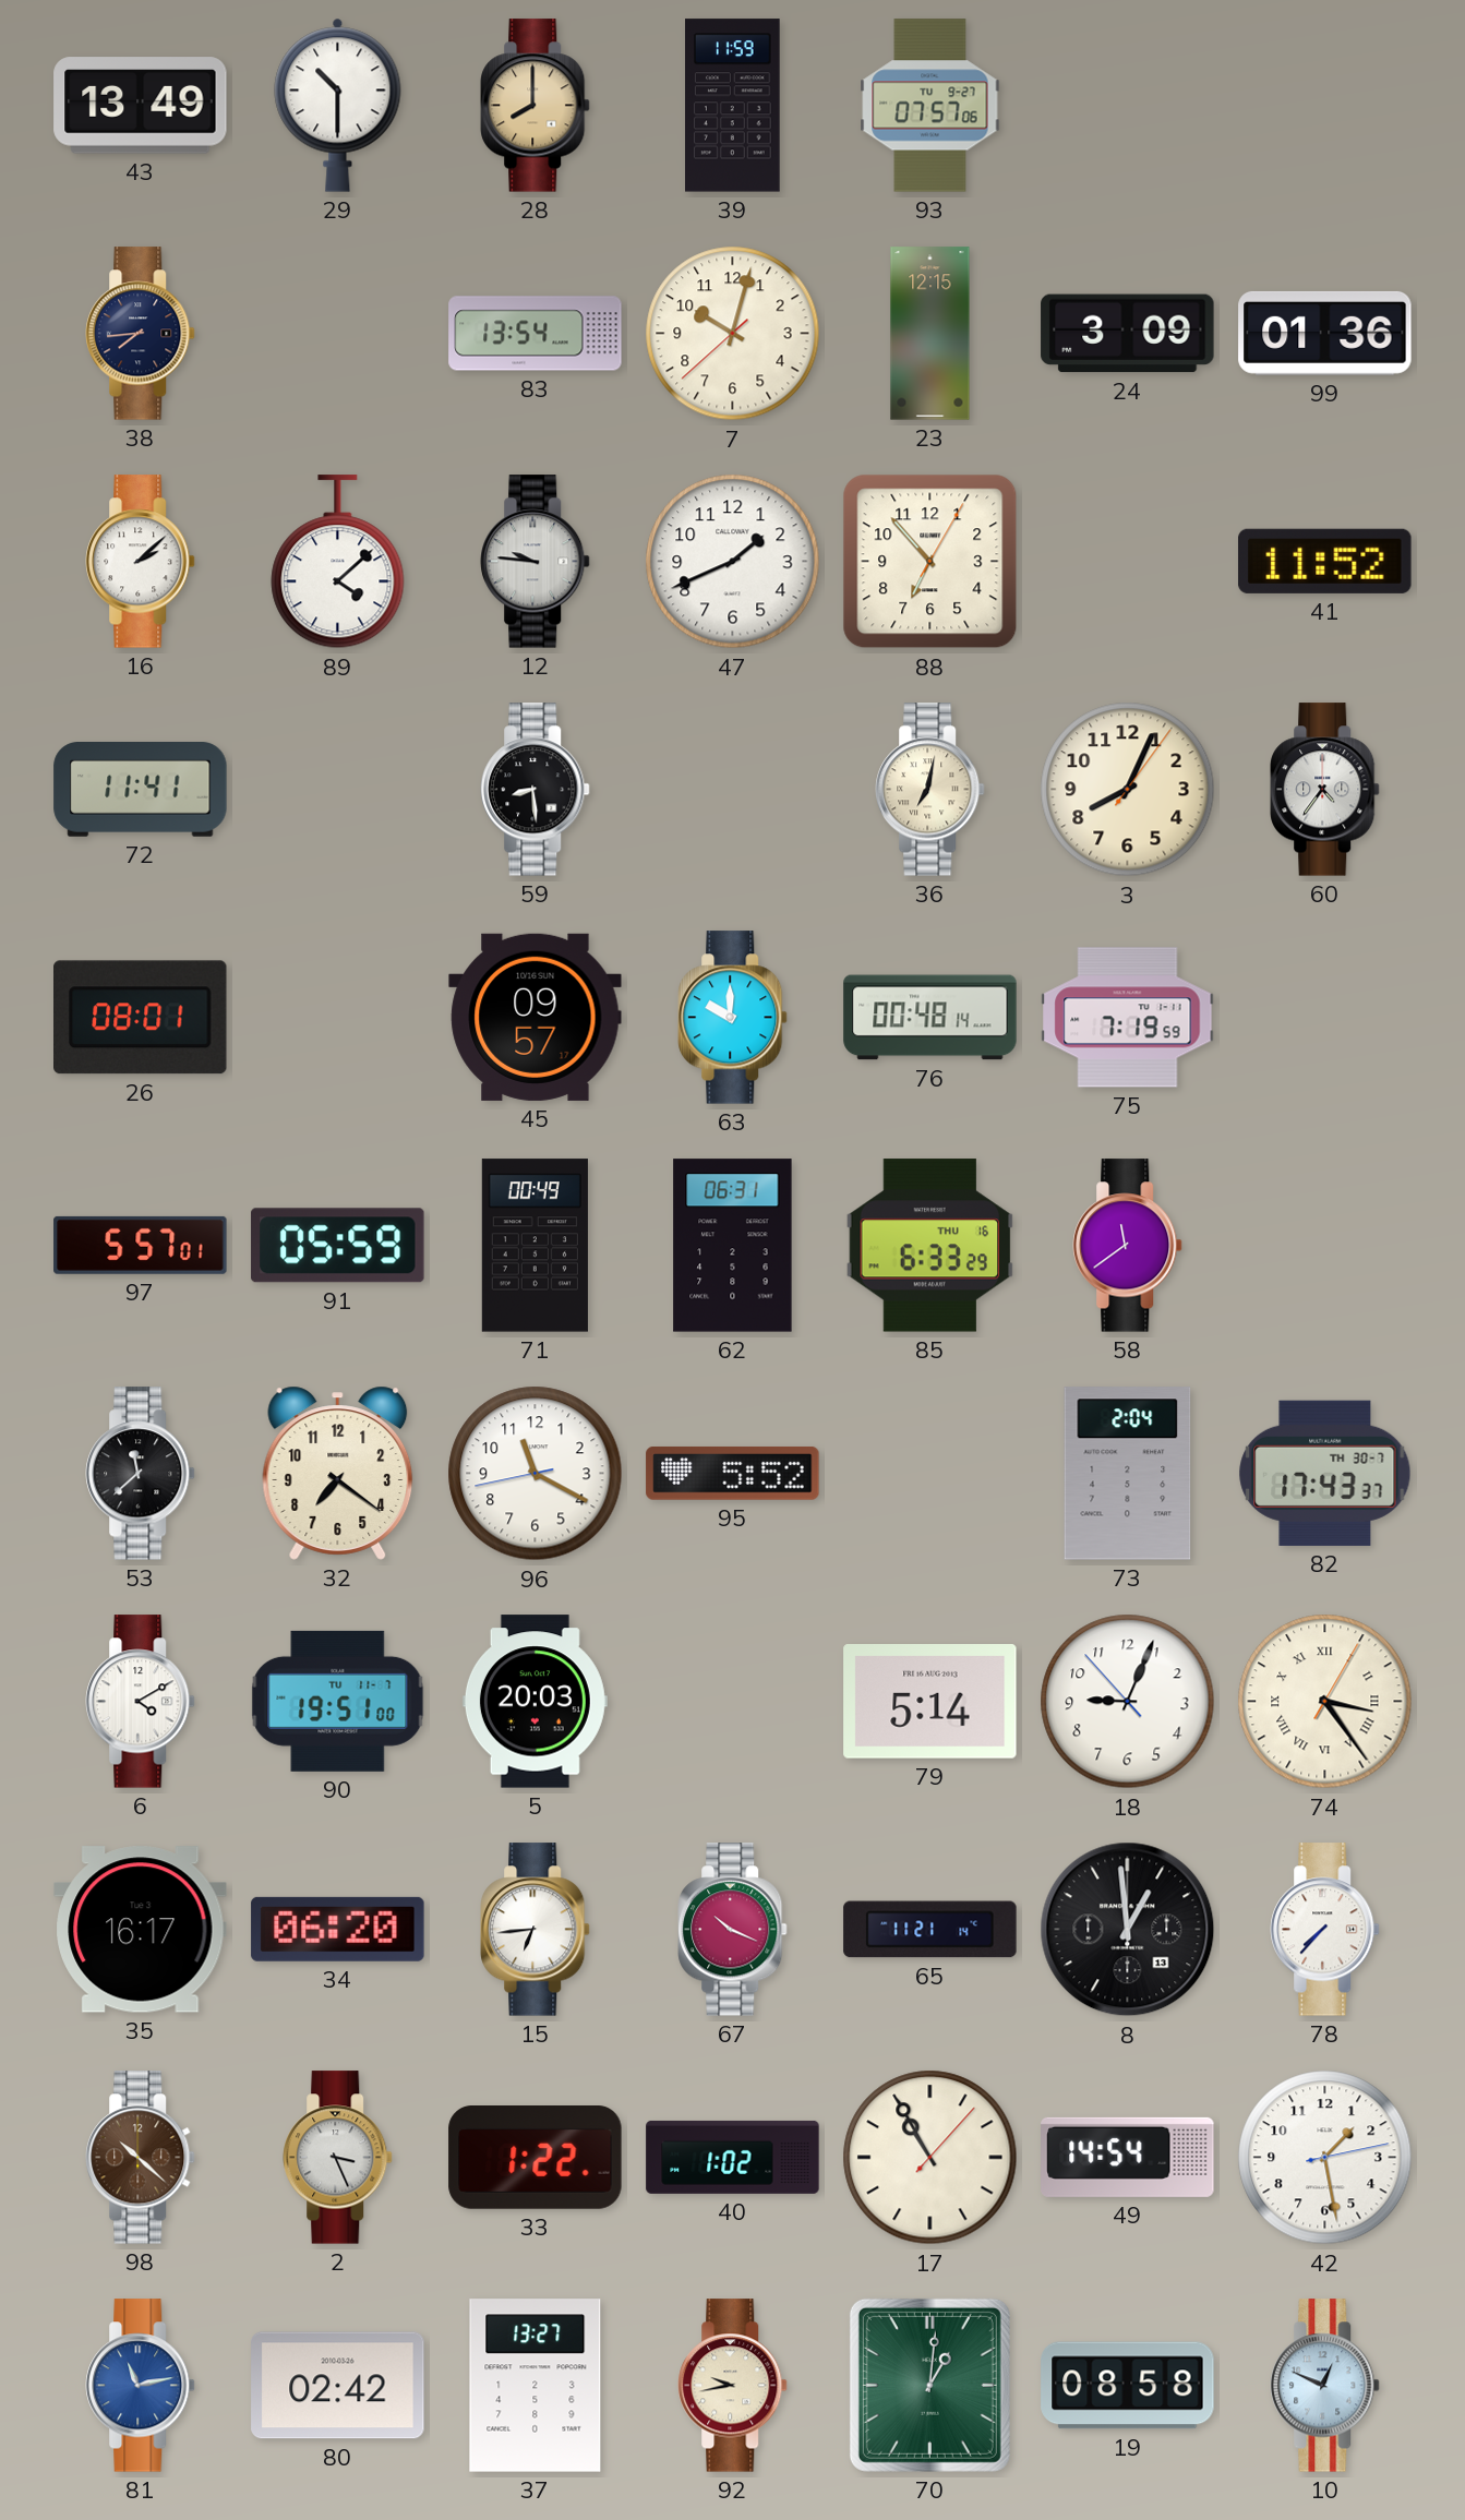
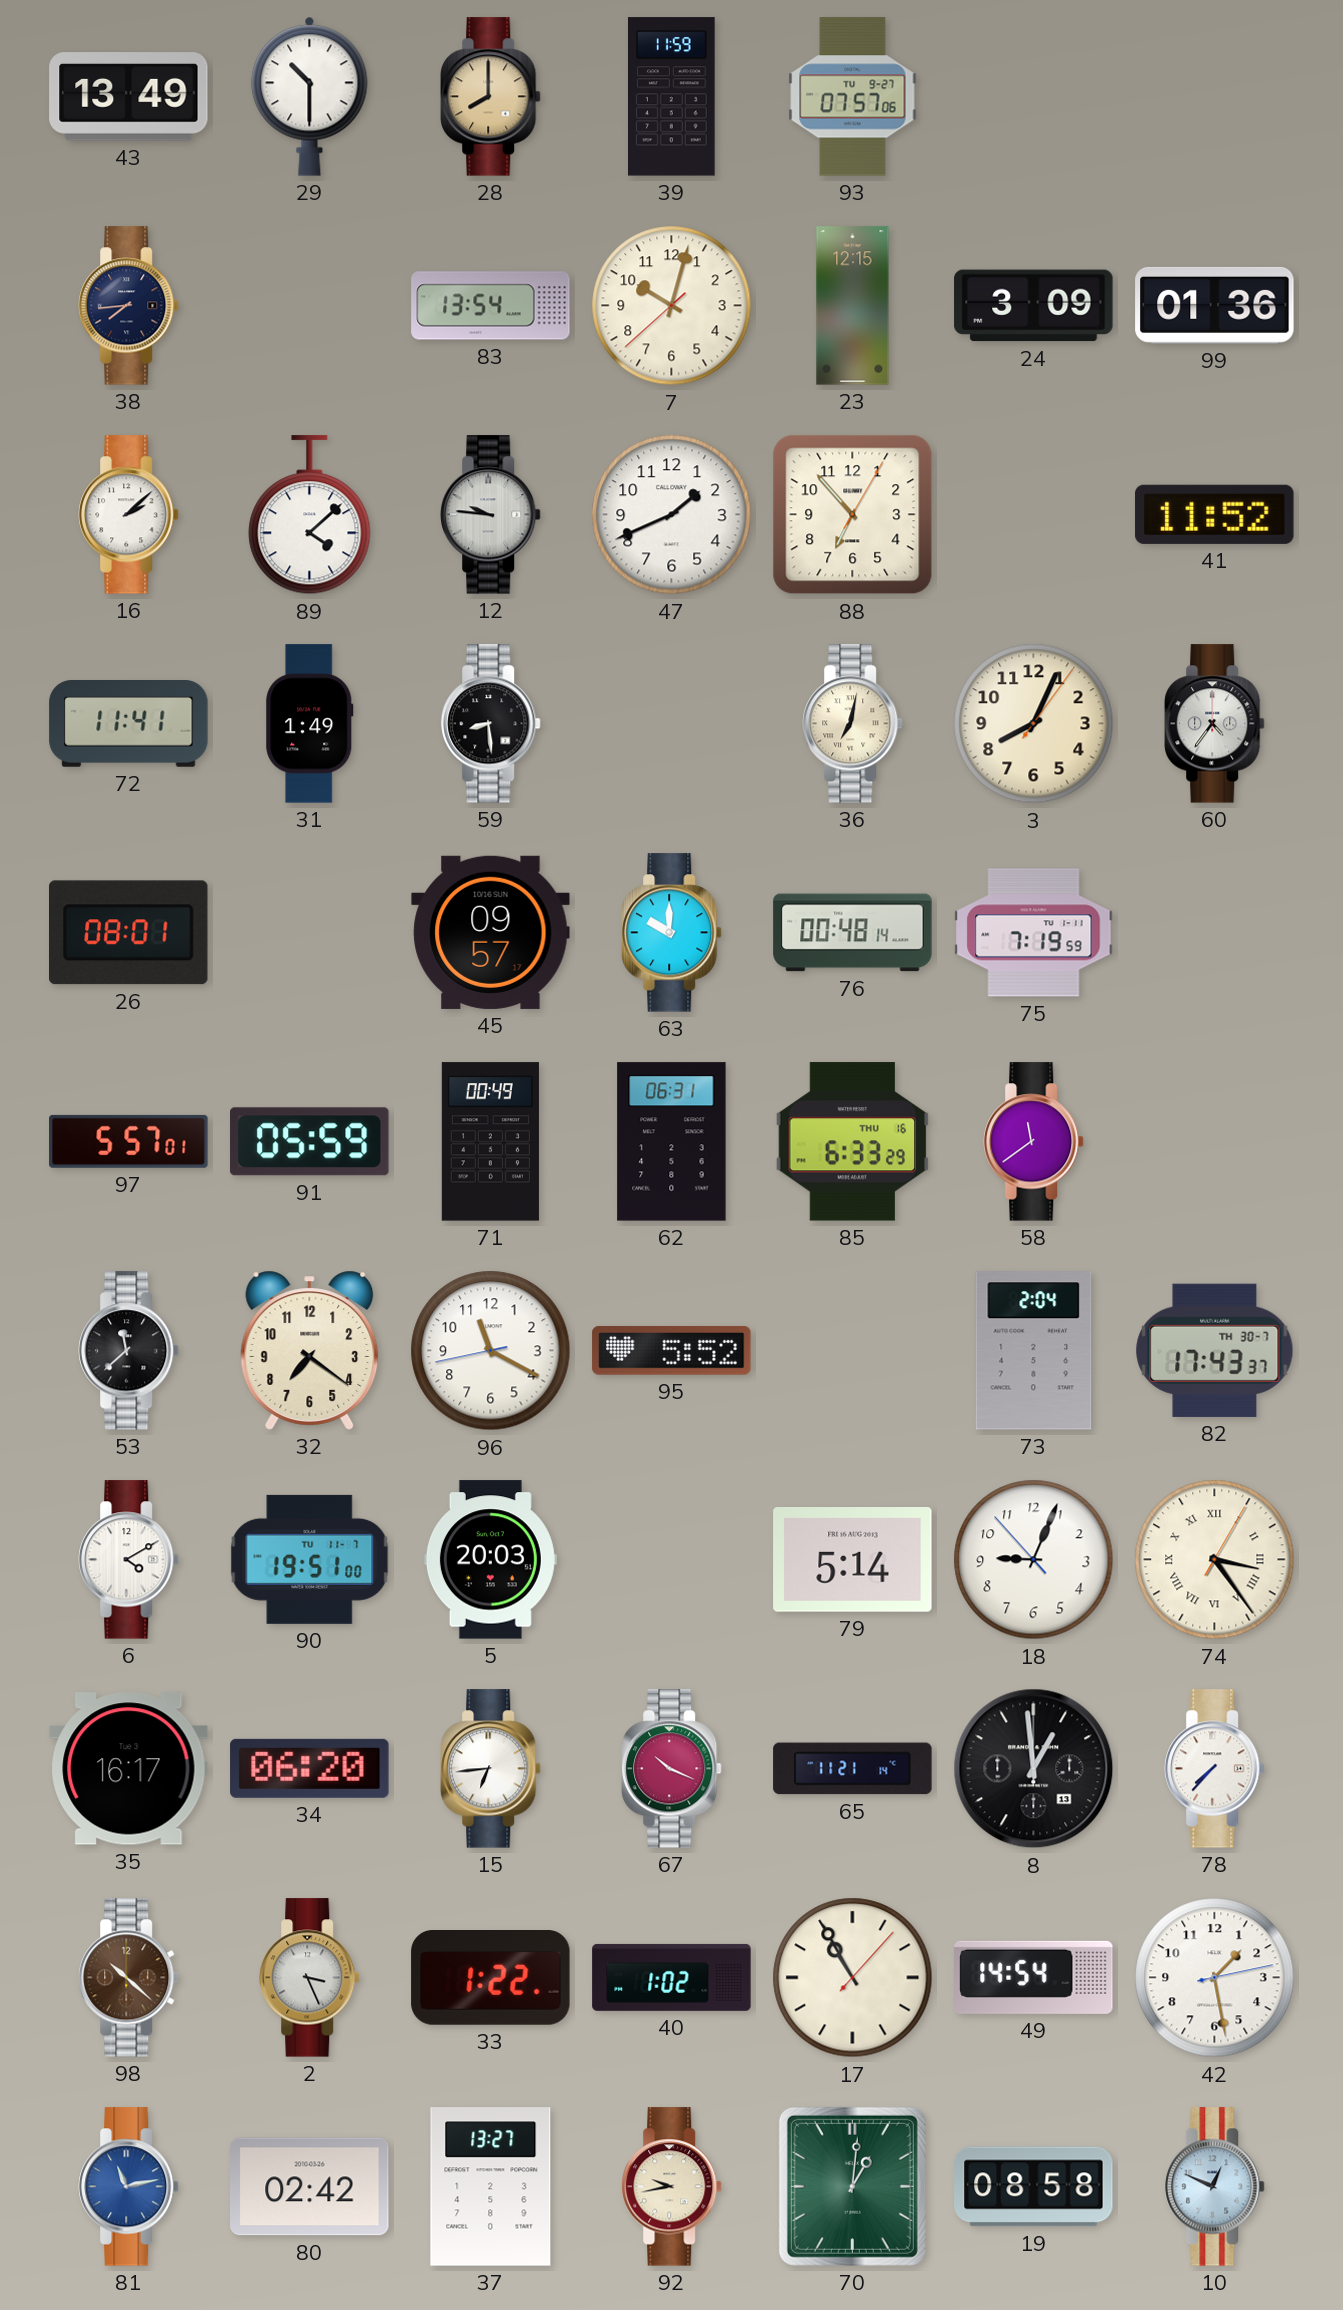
31: none -> 1:49 (310, 724)
